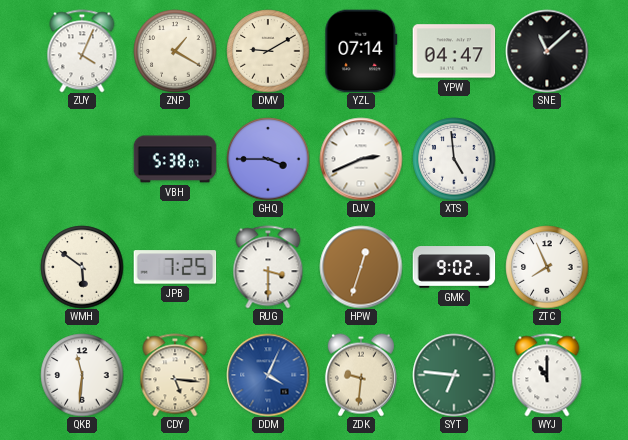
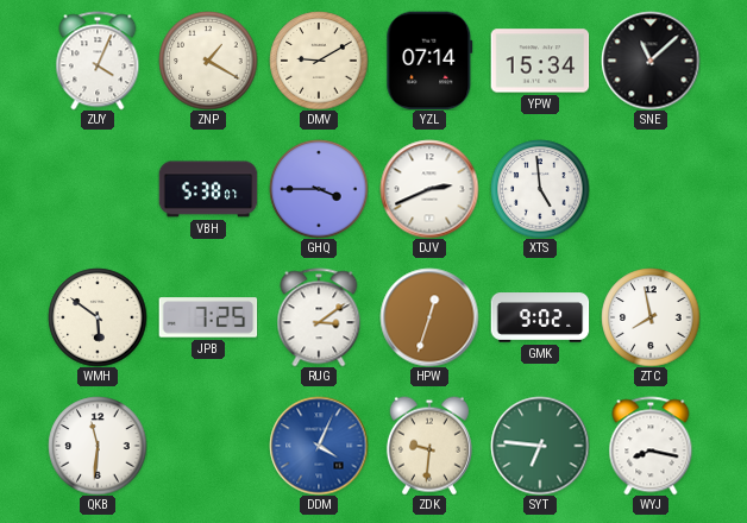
YPW: 04:47 -> 15:34 (540, 61)
RUG: 3:30 -> 3:09 (319, 317)
ZTC: 7:56 -> 7:58 (651, 317)
CDY: 5:16 -> none (175, 375)
WYJ: 11:00 -> 8:17 (651, 446)
